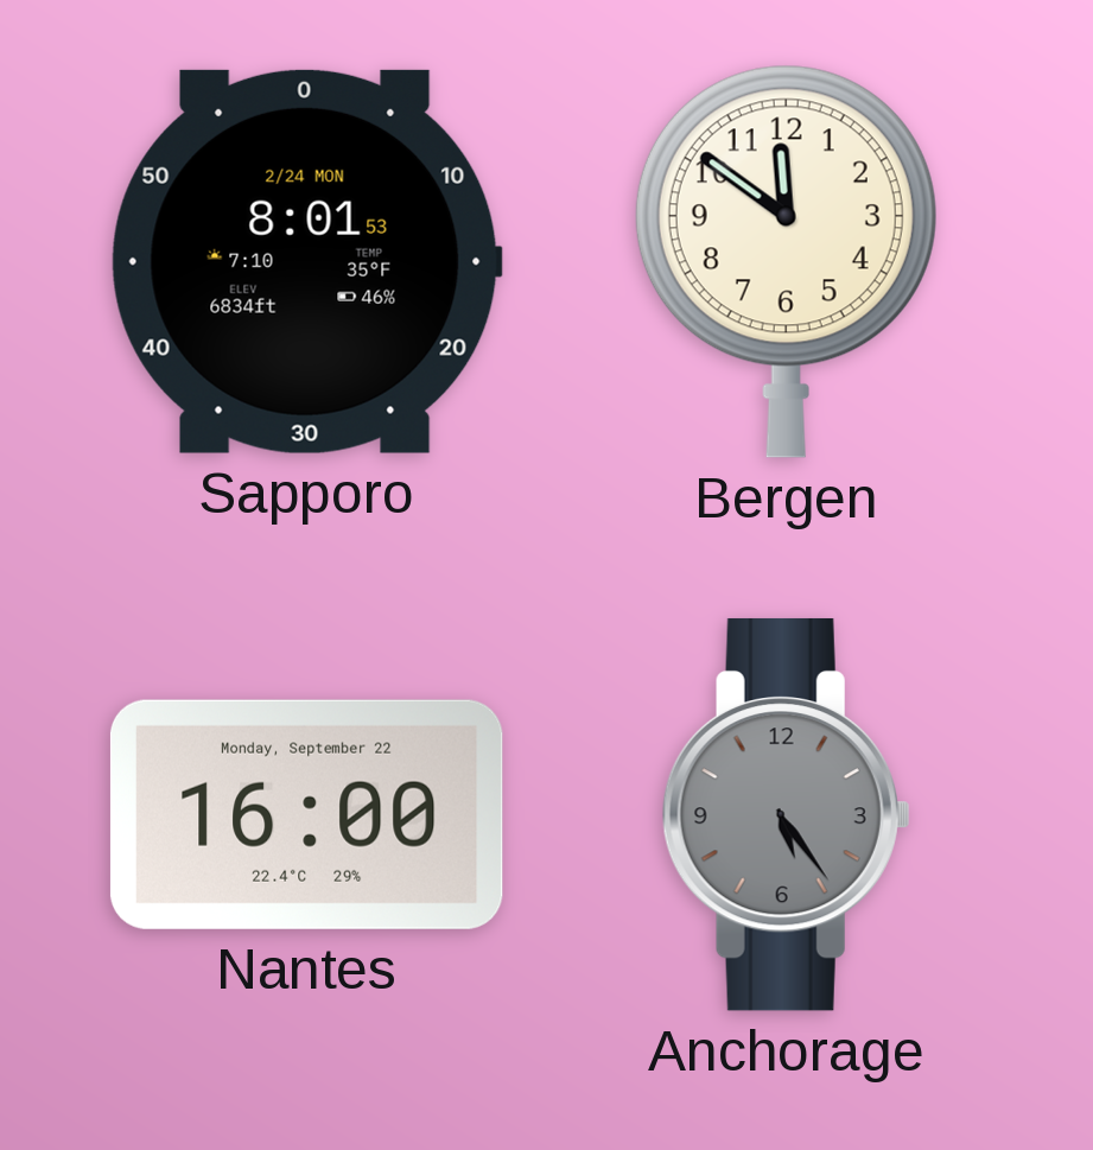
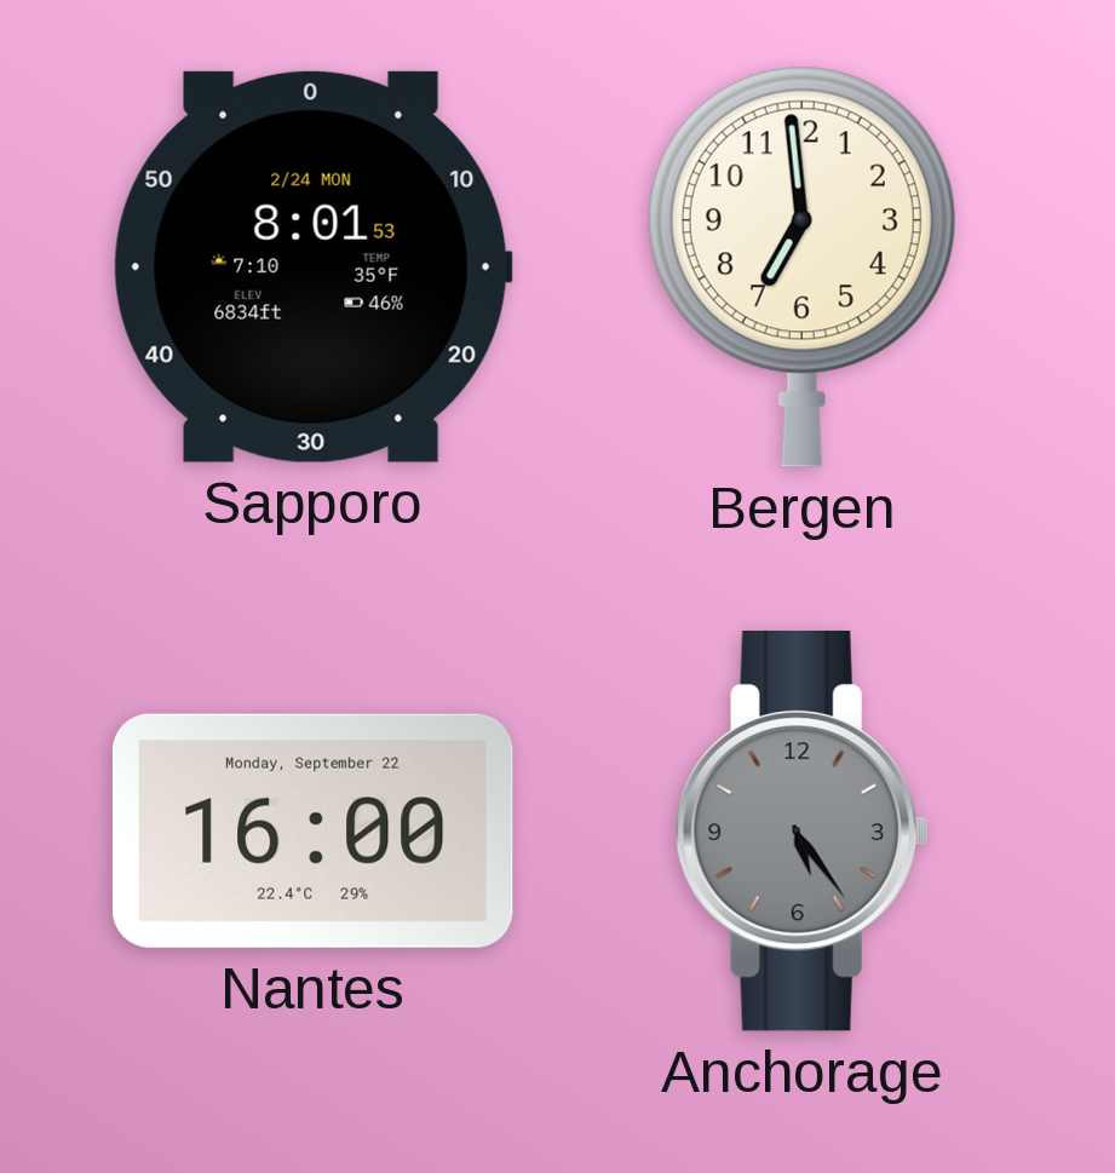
Bergen: 11:51 -> 6:59 (801, 266)
